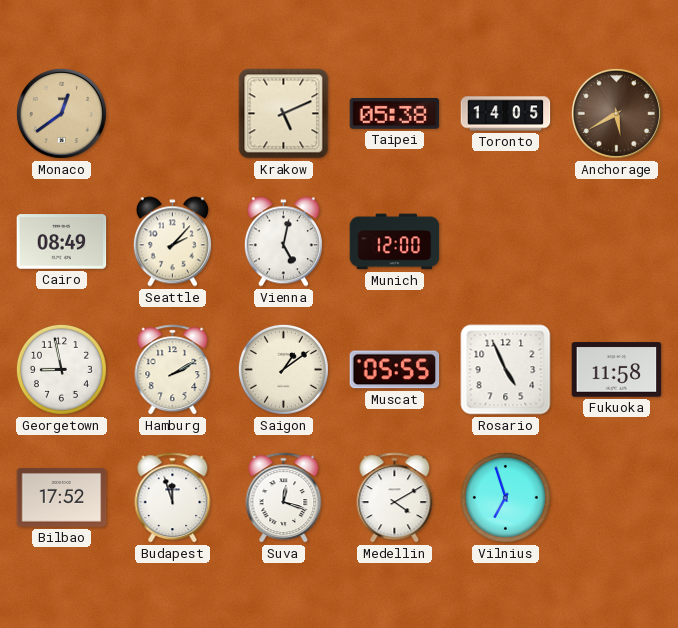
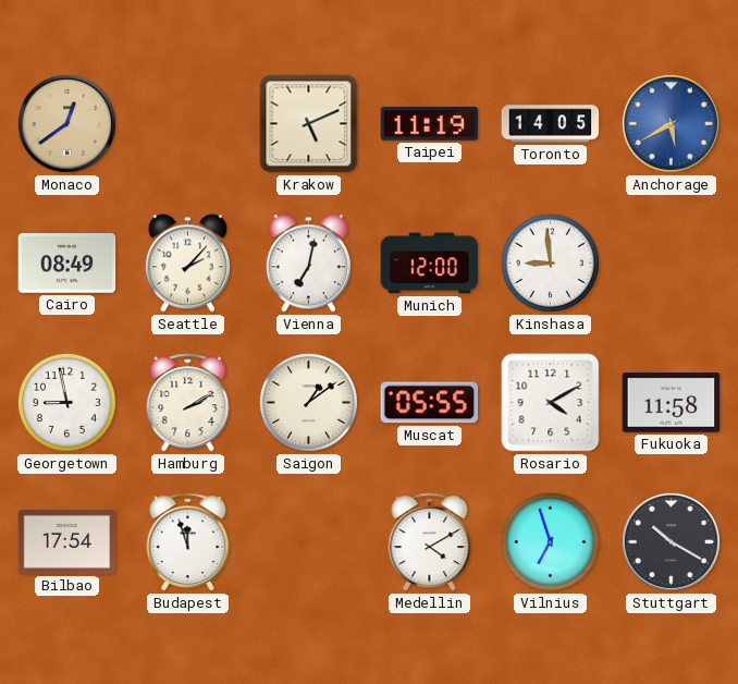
Taipei: 05:38 -> 11:19 (430, 124)
Anchorage dial: brown -> blue (671, 123)
Vienna: 5:02 -> 7:02 (308, 264)
Kinshasa: none -> 8:59 (550, 262)
Rosario: 4:56 -> 4:10 (551, 403)
Bilbao: 17:52 -> 17:54 (67, 541)
Suva: 12:18 -> none (284, 498)
Stuttgart: none -> 10:20 (671, 541)
